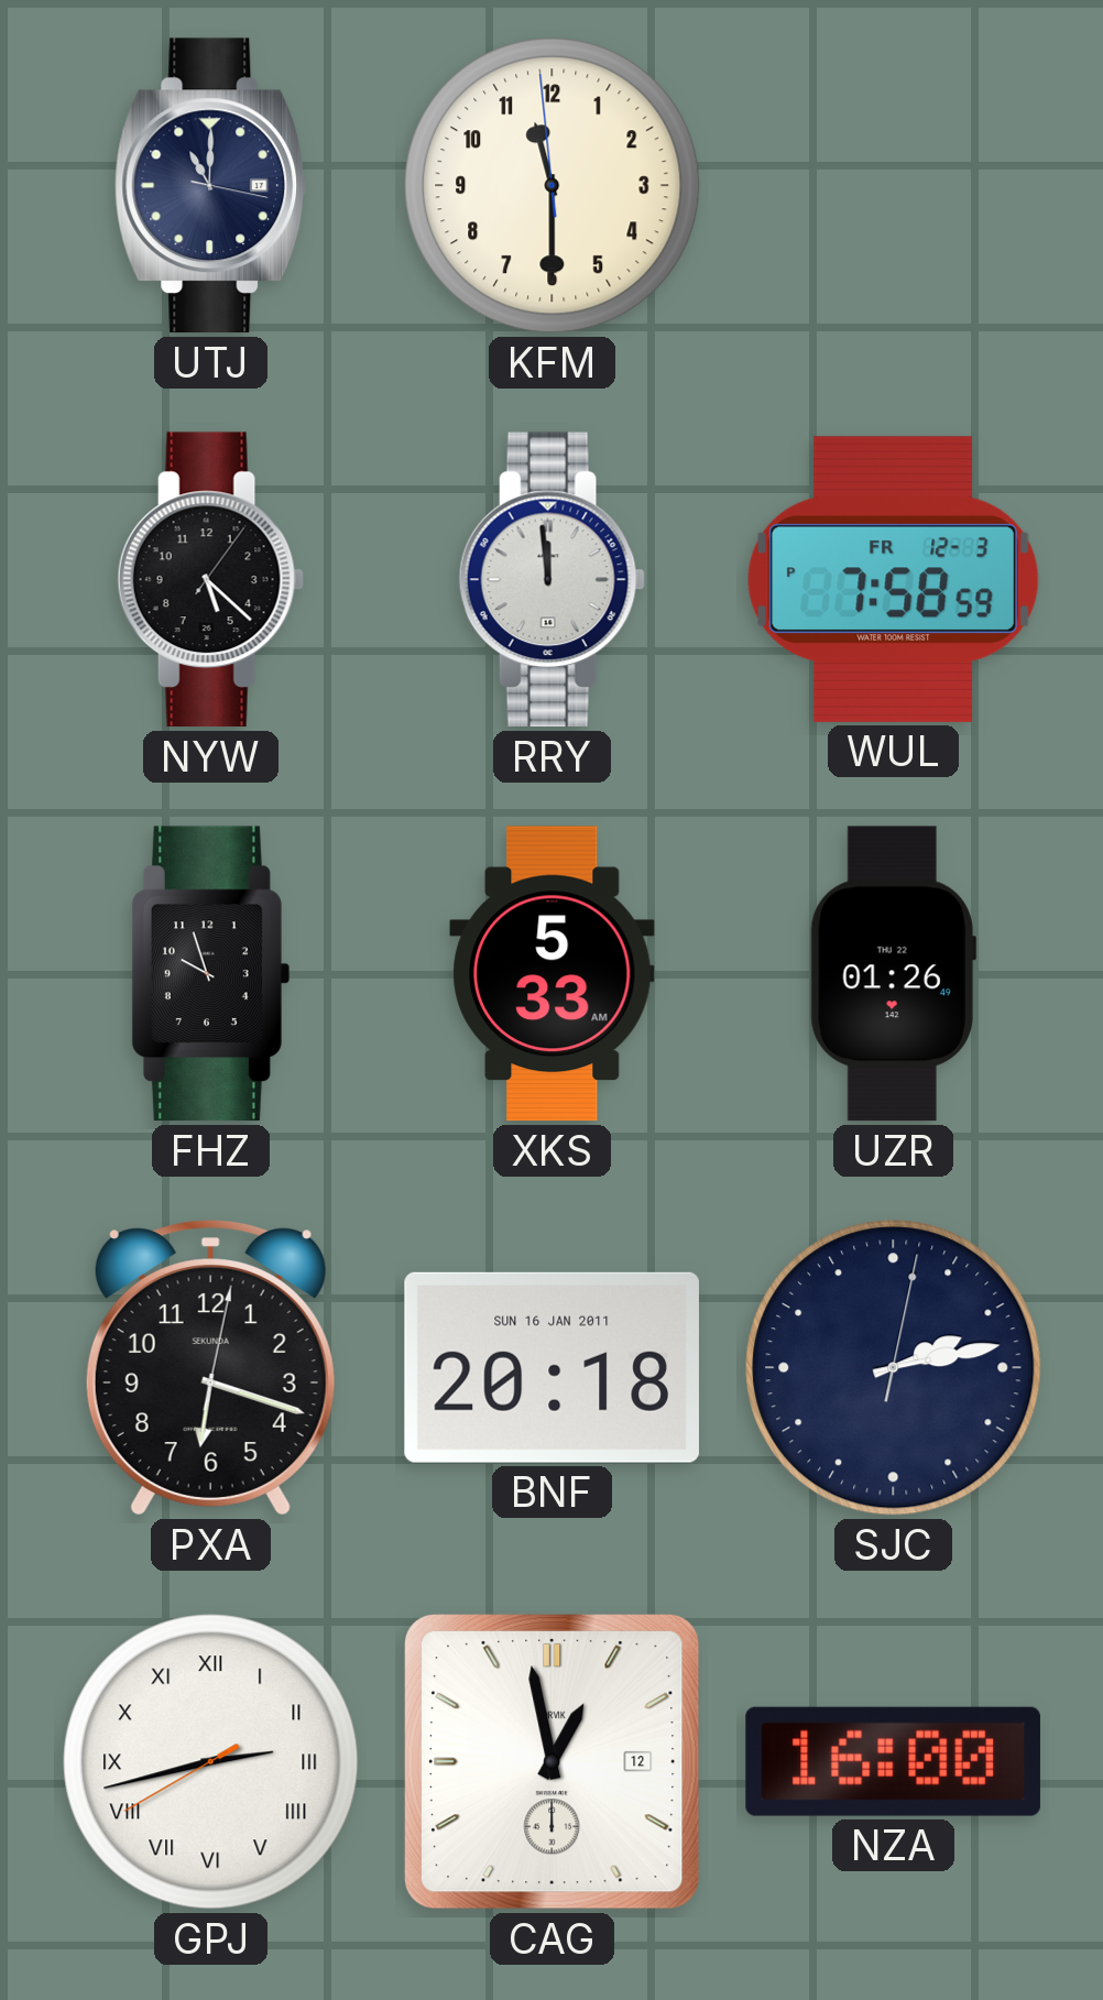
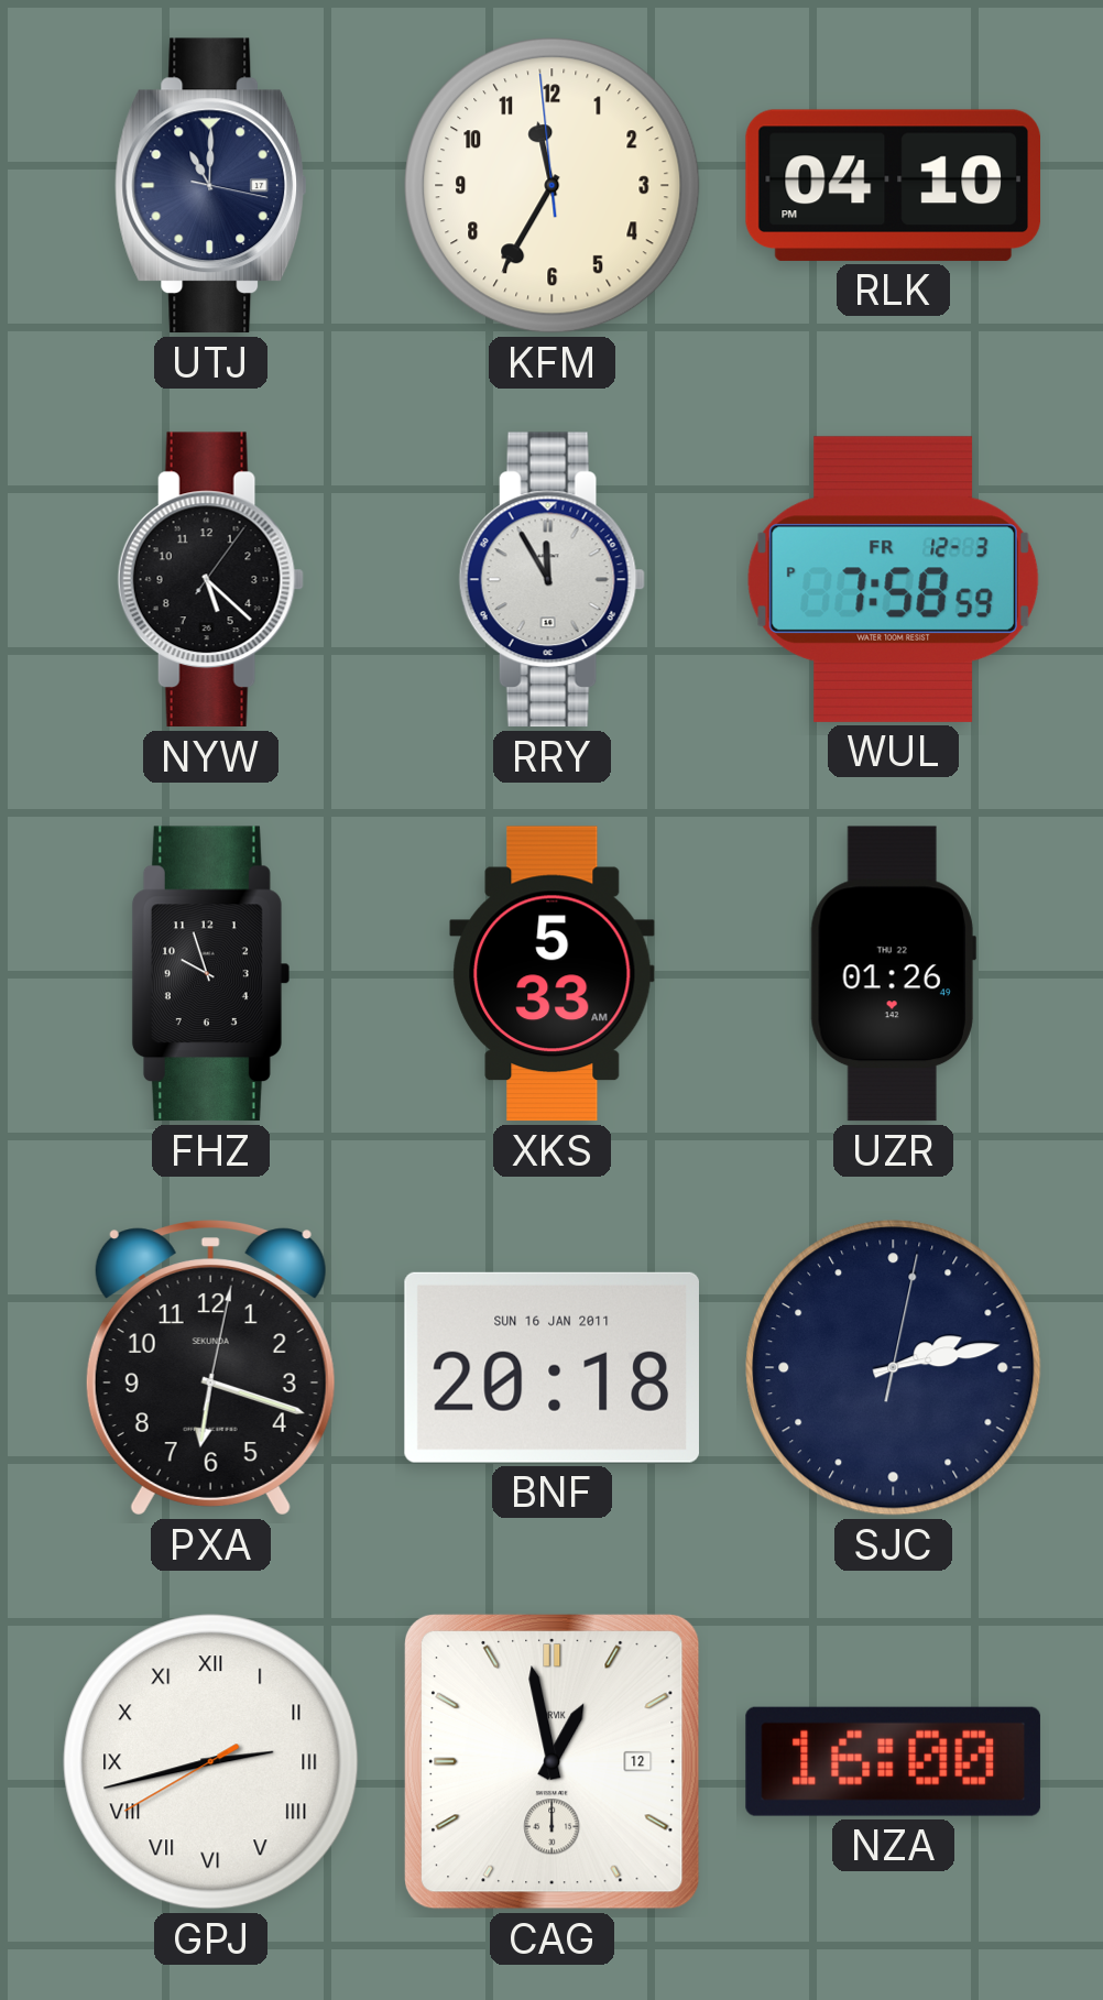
KFM: 11:29 -> 11:34 (553, 186)
RLK: none -> 04:10 (893, 185)
RRY: 11:59 -> 11:55 (551, 580)
